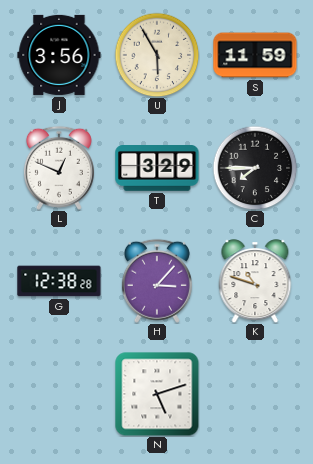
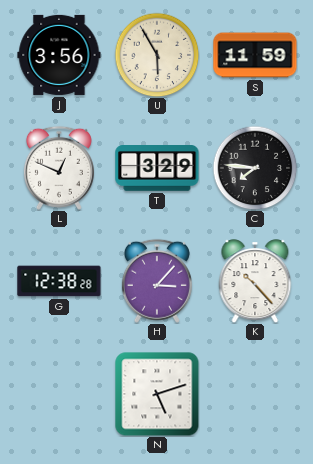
C: 7:45 -> 7:46 (255, 168)
K: 10:48 -> 10:23 (255, 281)
